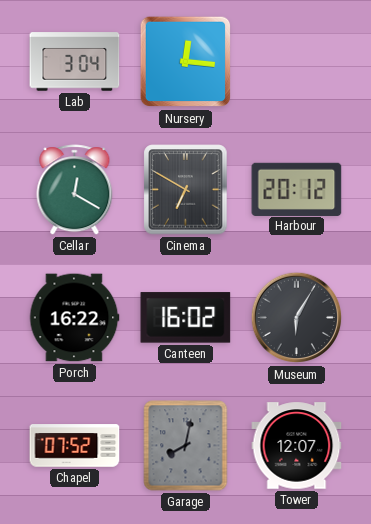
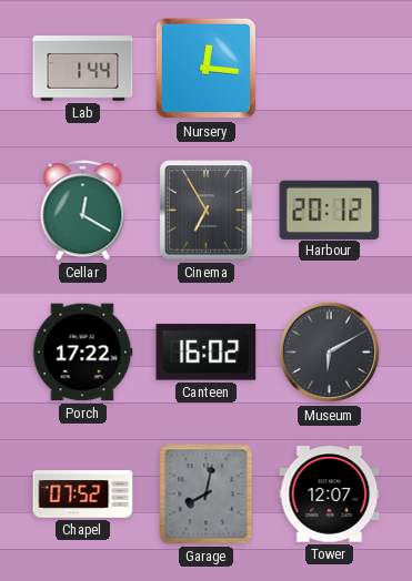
Lab: 3:04 -> 1:44 (83, 69)
Cinema: 6:50 -> 6:55 (207, 211)
Porch: 16:22 -> 17:22 (82, 353)
Museum: 6:05 -> 6:10 (330, 353)
